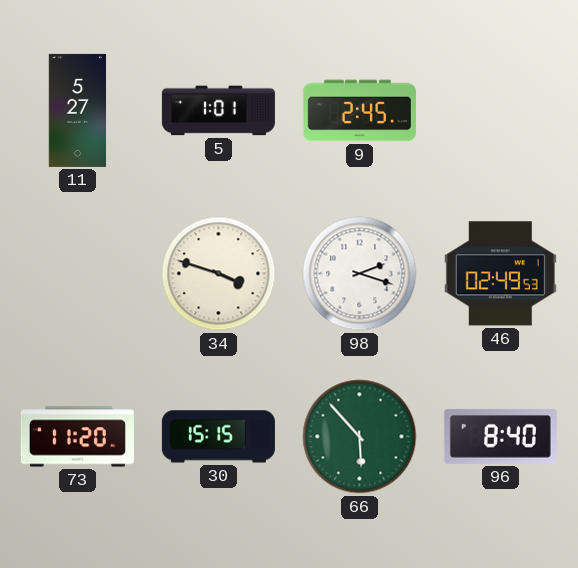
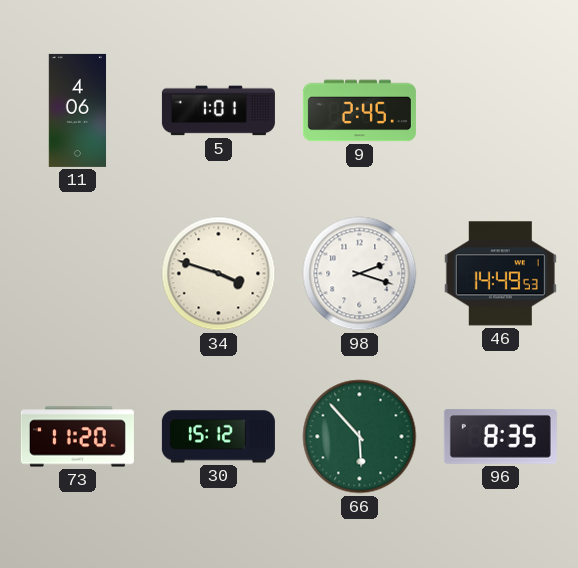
11: 5:27 -> 4:06 (78, 110)
46: 02:49 -> 14:49 (500, 274)
30: 15:15 -> 15:12 (218, 437)
96: 8:40 -> 8:35 (500, 437)
